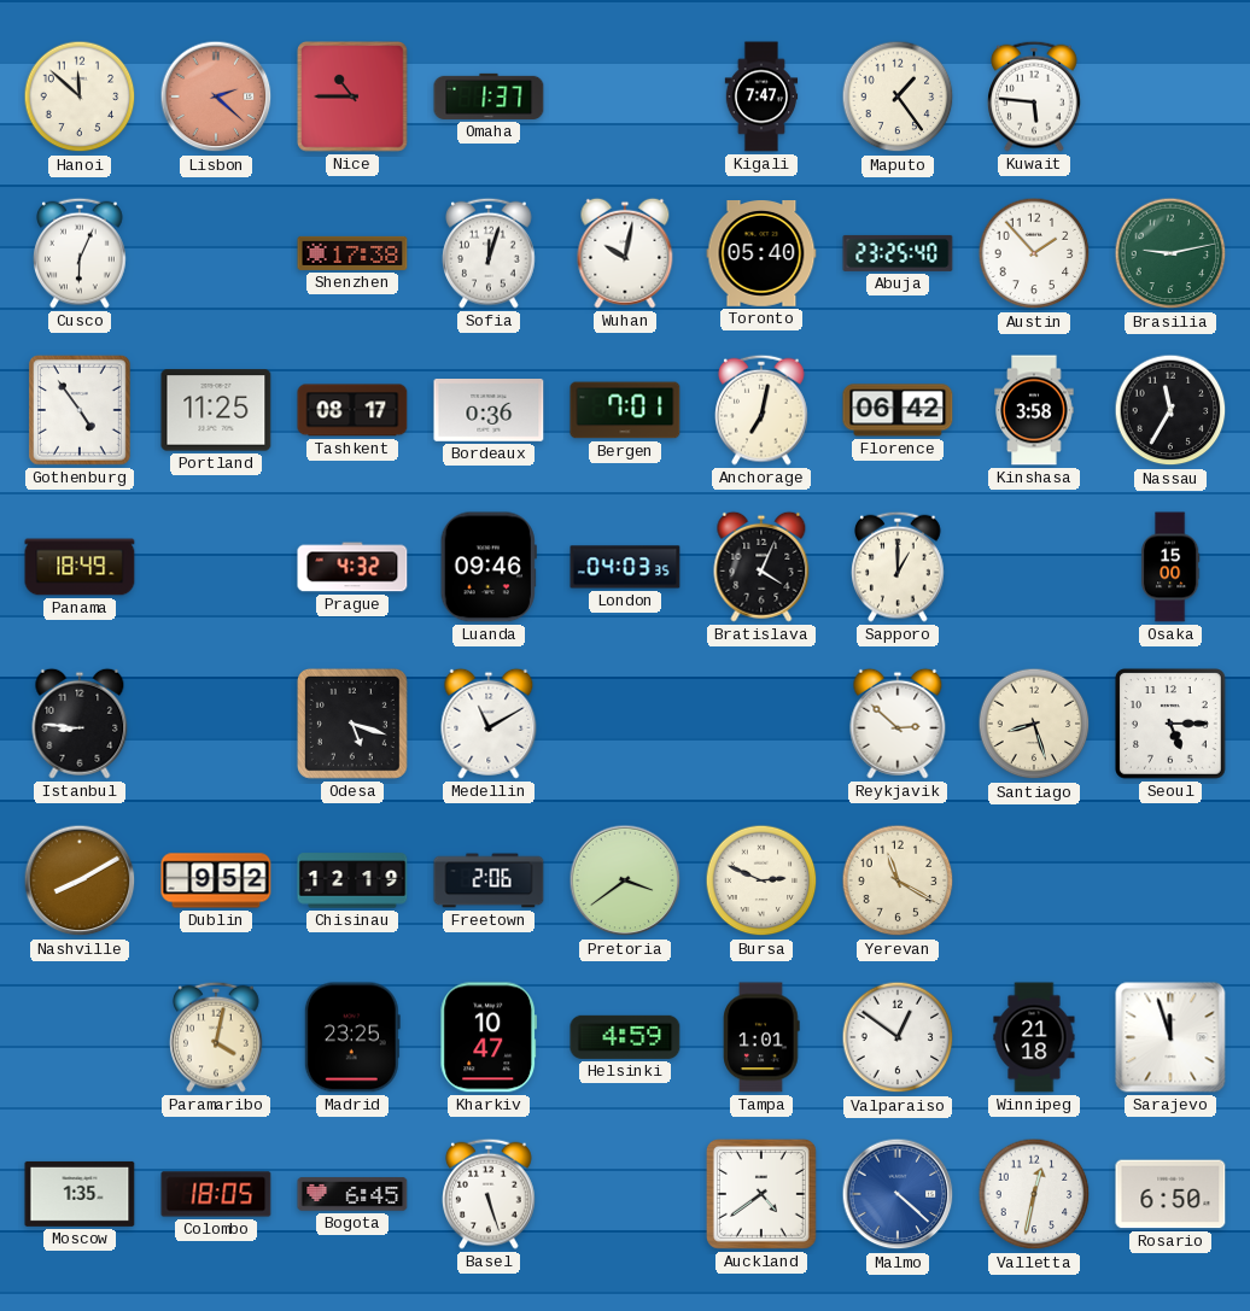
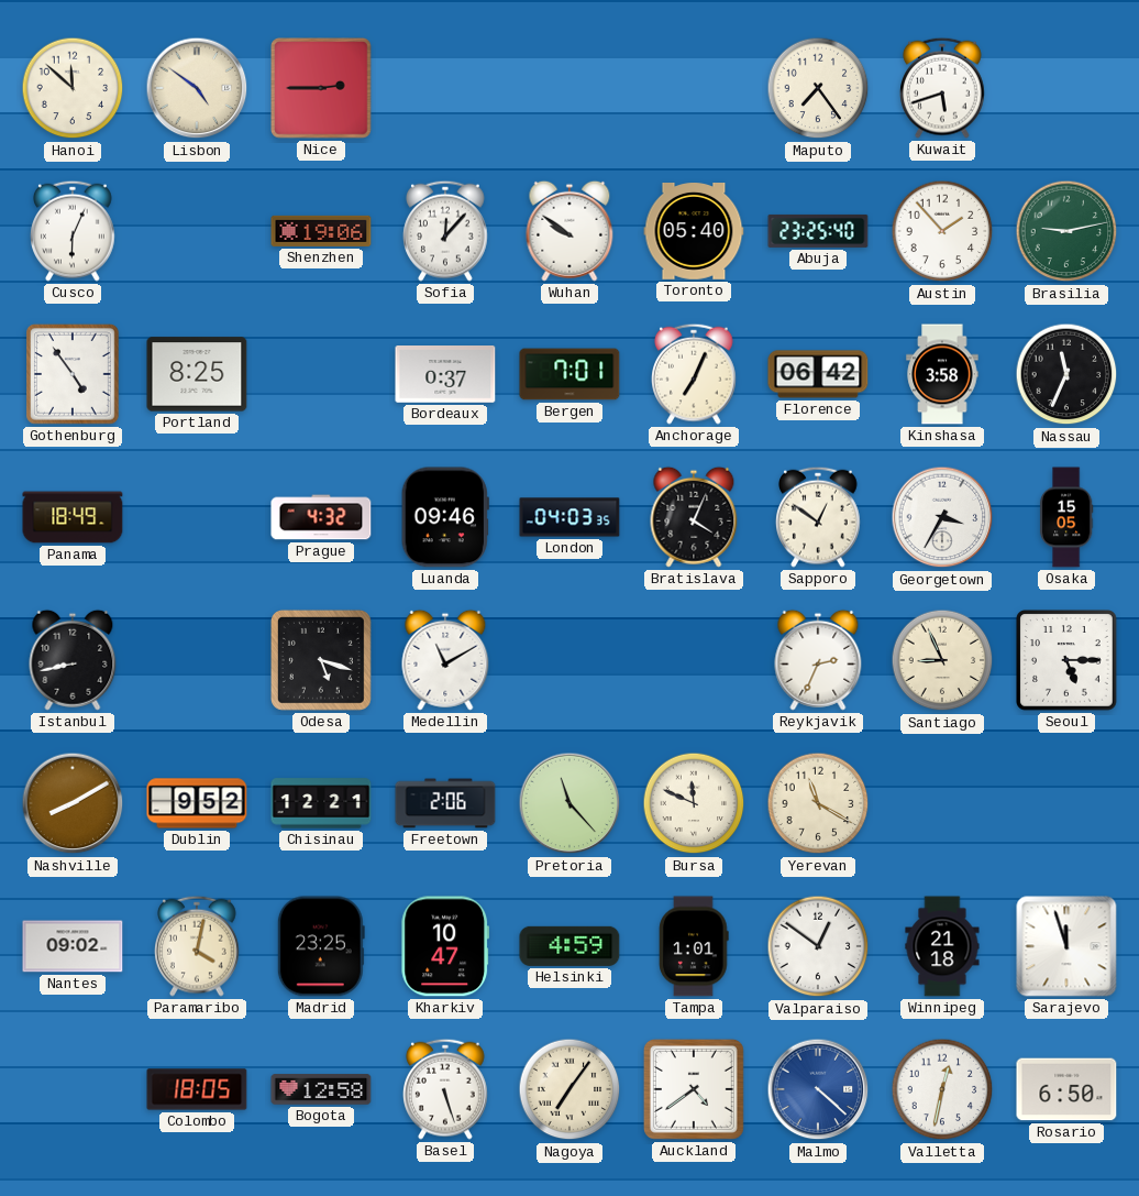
Lisbon: 2:22 -> 4:51 (197, 88)
Lisbon dial: salmon -> cream (197, 88)
Nice: 10:45 -> 2:45 (322, 89)
Omaha: 1:37 -> none (489, 96)
Kigali: 7:47 -> none (761, 96)
Maputo: 1:24 -> 7:24 (818, 88)
Kuwait: 5:46 -> 5:42 (943, 88)
Shenzhen: 17:38 -> 19:06 (321, 231)
Sofia: 12:03 -> 12:07 (446, 231)
Wuhan: 10:02 -> 9:51 (569, 231)
Portland: 11:25 -> 8:25 (197, 374)
Tashkent: 08:17 -> none (352, 410)
Bordeaux: 0:36 -> 0:37 (445, 374)
Anchorage: 7:02 -> 7:04 (695, 374)
Nassau: 11:35 -> 11:34 (1066, 374)
Sapporo: 1:00 -> 12:51 (819, 517)
Georgetown: none -> 3:35 (942, 517)
Osaka: 15:00 -> 15:05 (1066, 517)
Istanbul: 8:46 -> 8:43 (73, 660)
Reykjavik: 2:52 -> 2:34 (818, 660)
Santiago: 8:27 -> 8:56 (942, 660)
Chisinau: 12:19 -> 12:21 (321, 803)
Pretoria: 3:39 -> 11:23 (569, 803)
Bursa: 2:49 -> 11:49 (694, 803)
Nantes: none -> 09:02 (73, 946)
Moscow: 1:35 -> none (80, 1194)
Bogota: 6:45 -> 12:58 (321, 1089)
Nagoya: none -> 7:06 (569, 1089)
